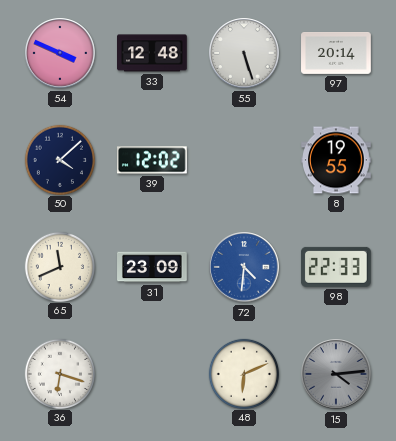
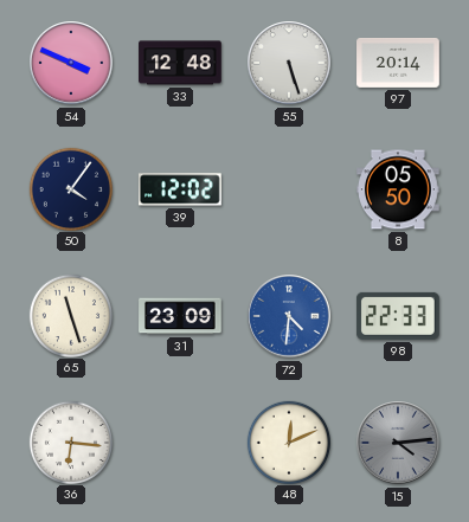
50: 4:08 -> 4:06 (70, 188)
8: 19:55 -> 05:50 (399, 189)
65: 11:41 -> 11:27 (70, 315)
36: 6:18 -> 6:16 (70, 442)
48: 6:11 -> 12:11 (288, 442)
